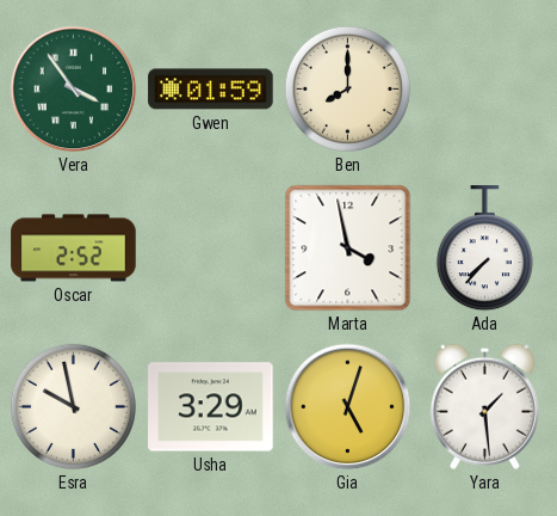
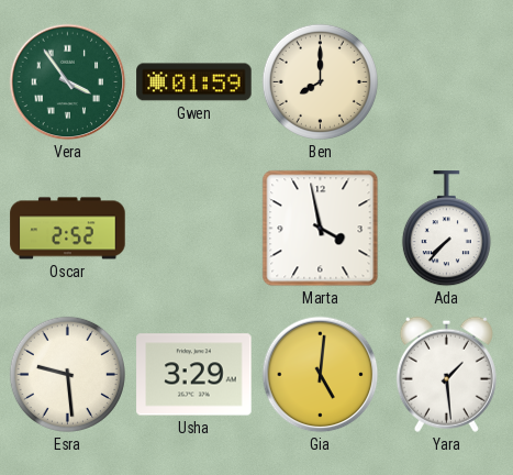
Esra: 9:58 -> 9:29 (67, 374)
Gia: 5:03 -> 5:01 (321, 375)
